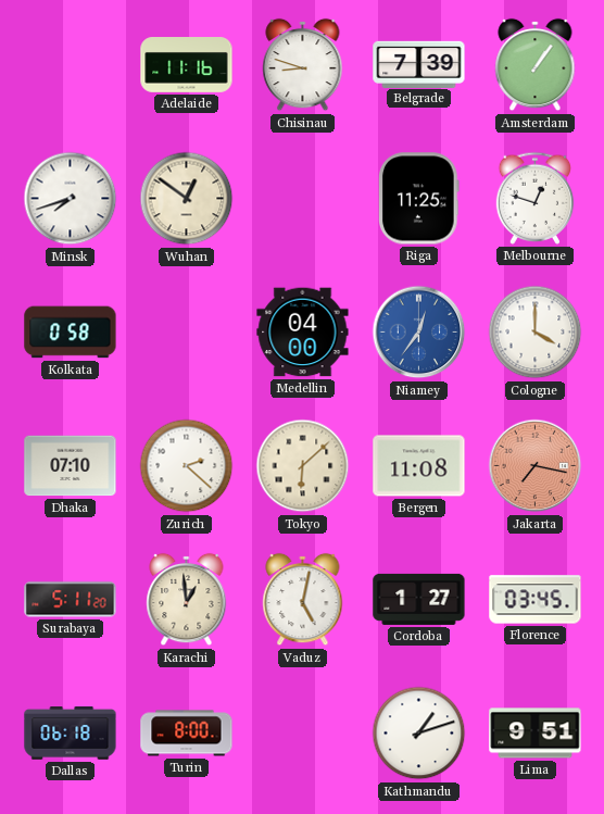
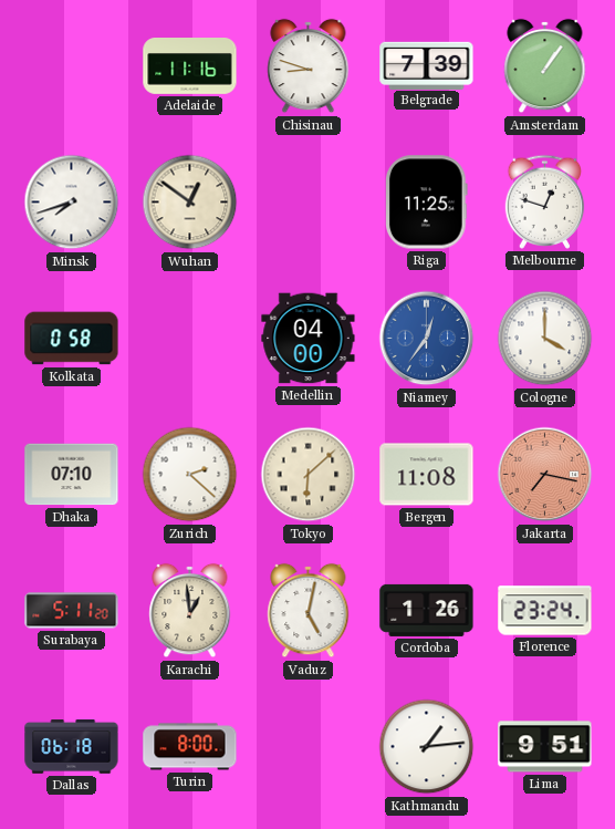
Cordoba: 1:27 -> 1:26 (427, 610)
Florence: 03:45 -> 23:24 (545, 611)
Kathmandu: 1:12 -> 1:14 (427, 747)
